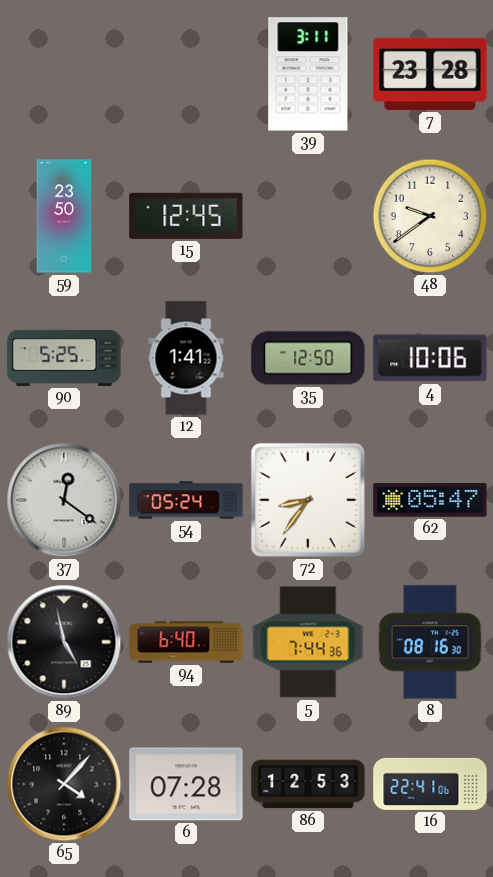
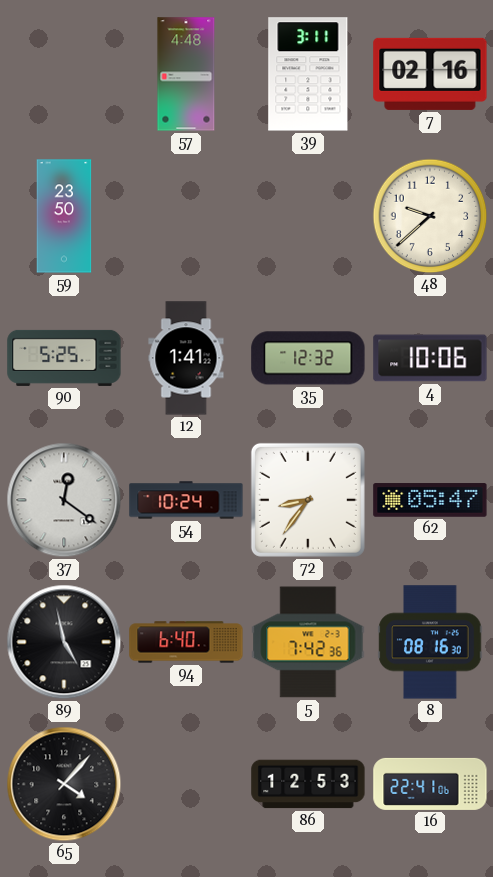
57: none -> 4:48 (186, 74)
7: 23:28 -> 02:16 (430, 74)
15: 12:45 -> none (186, 216)
48: 9:39 -> 9:38 (430, 216)
35: 12:50 -> 12:32 (308, 358)
54: 05:24 -> 10:24 (186, 500)
5: 7:44 -> 7:42 (308, 642)
6: 07:28 -> none (186, 784)
